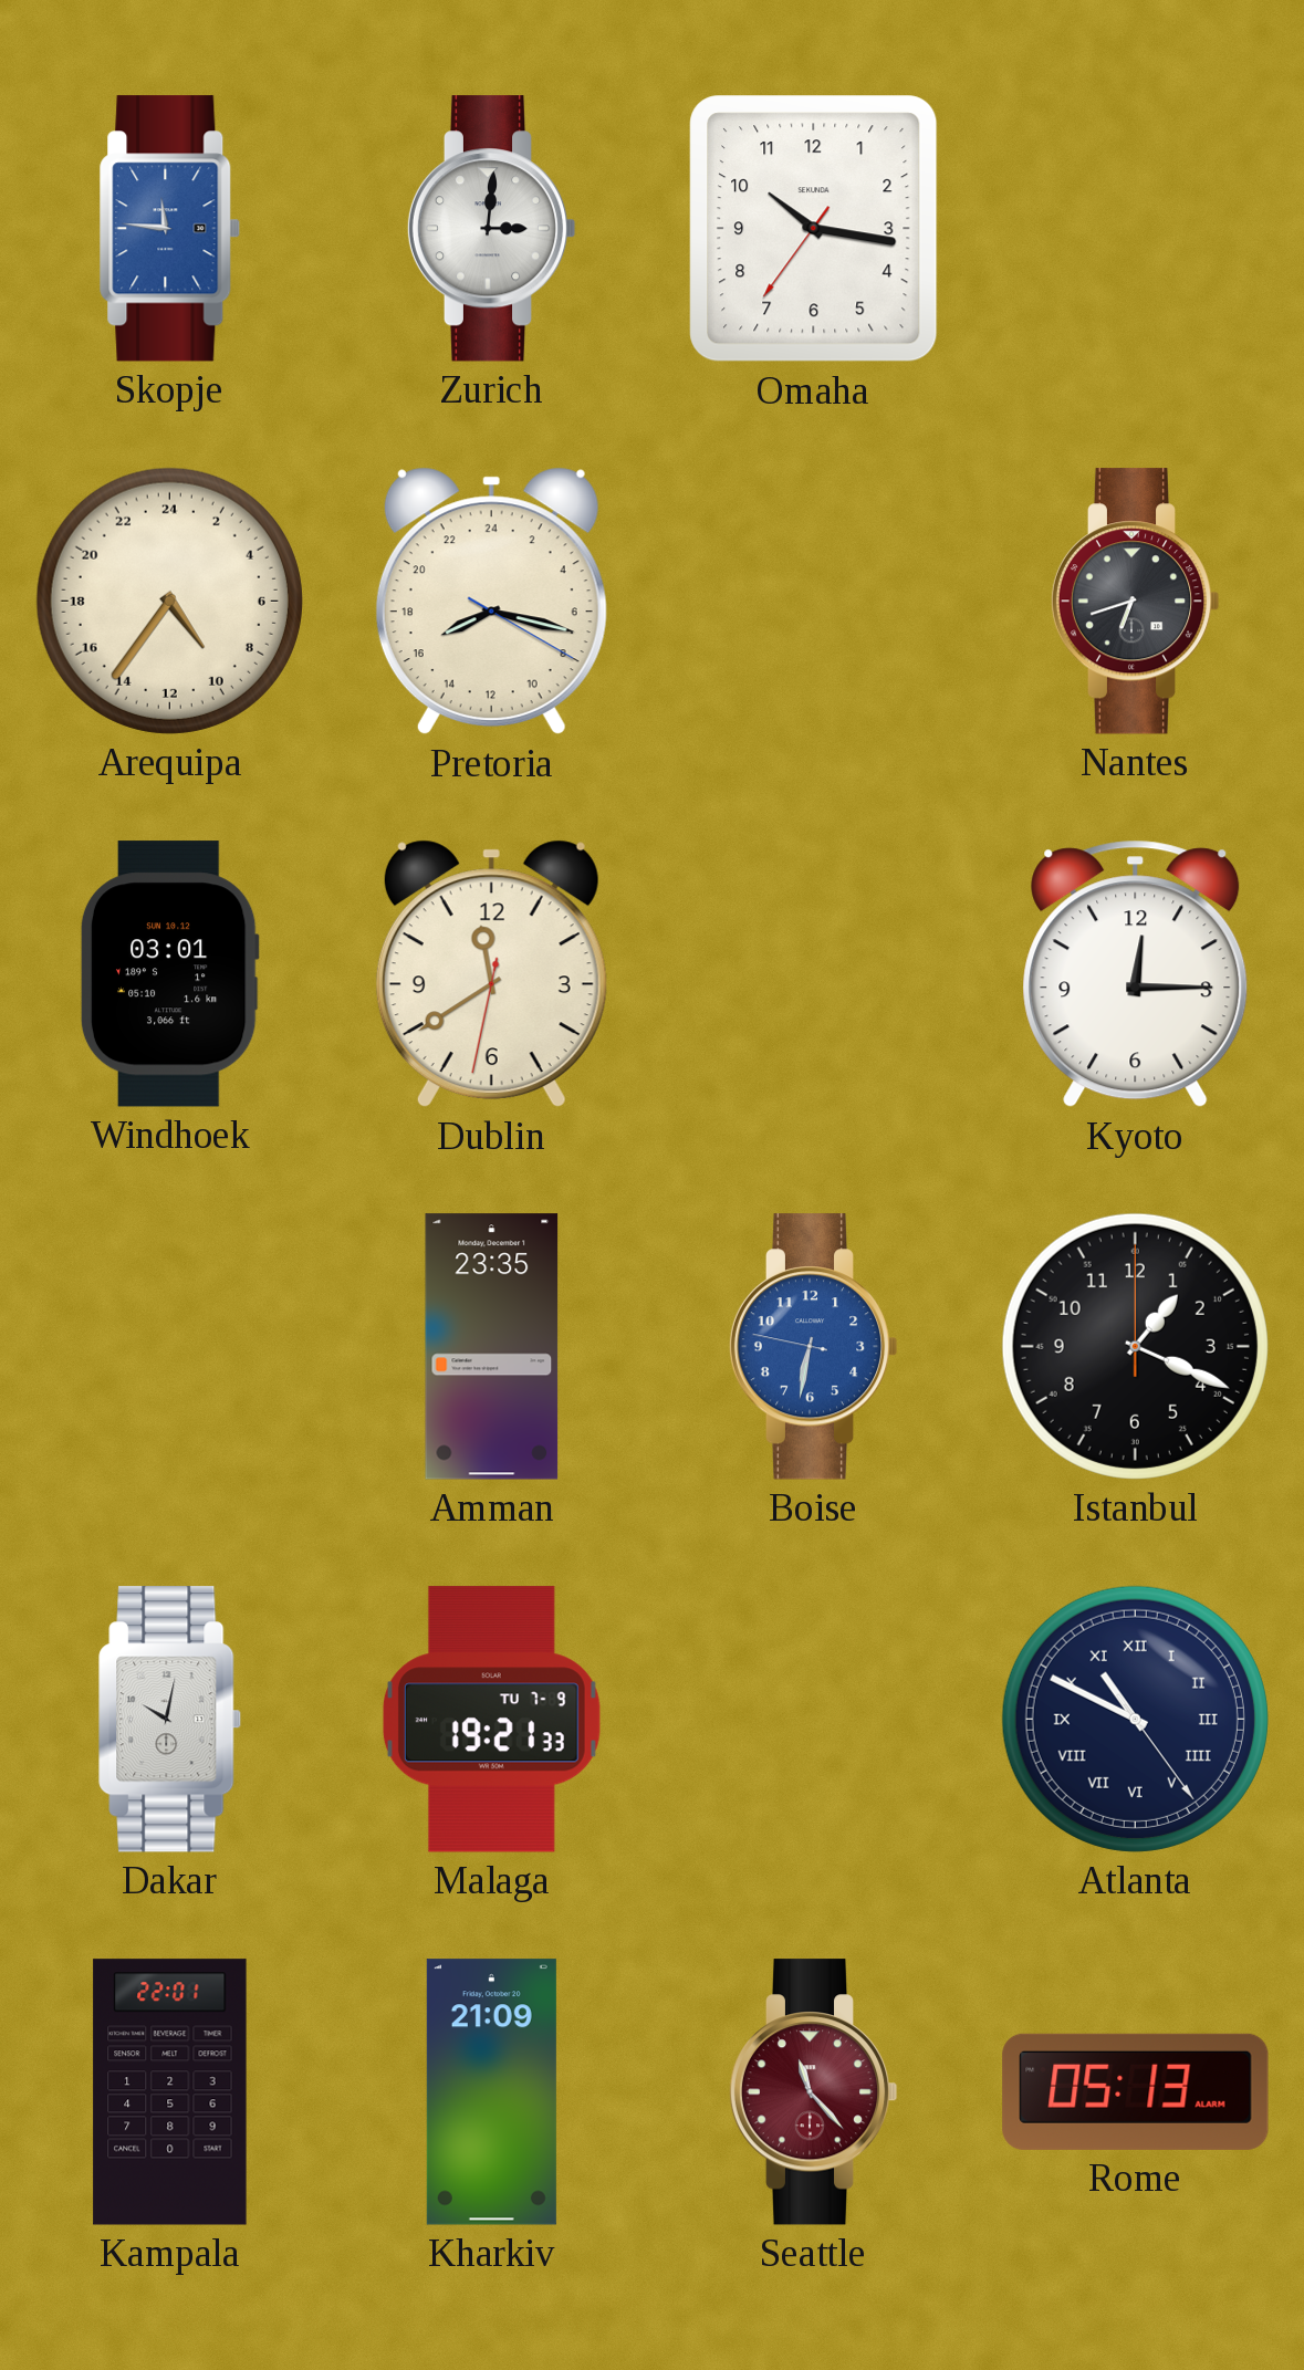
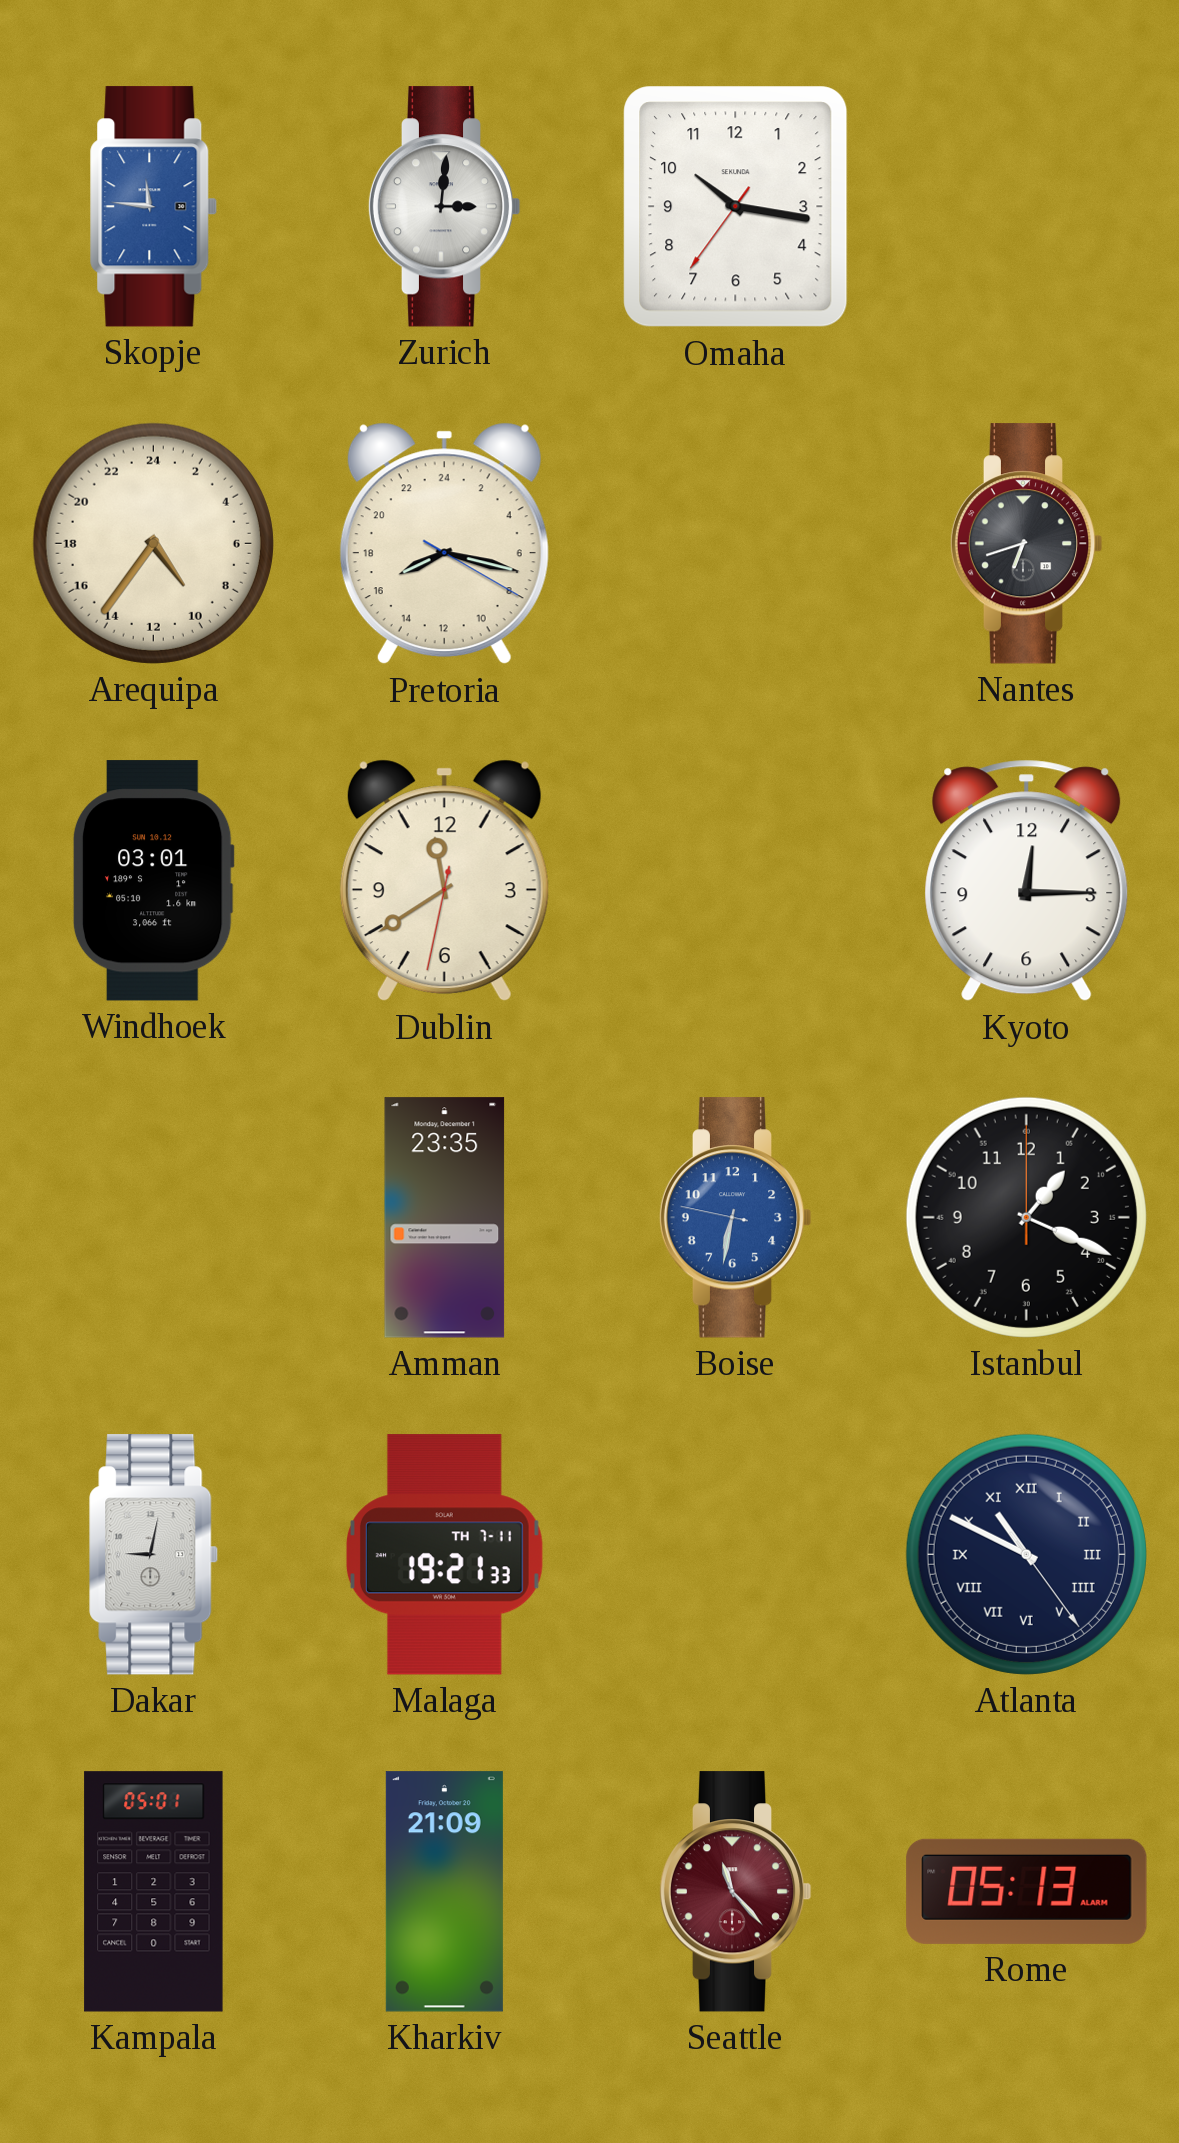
Dakar: 10:02 -> 9:02 (154, 1555)
Malaga date: TU 7-9 -> TH 7-11 (444, 1555)
Kampala: 22:01 -> 05:01 (154, 1892)
